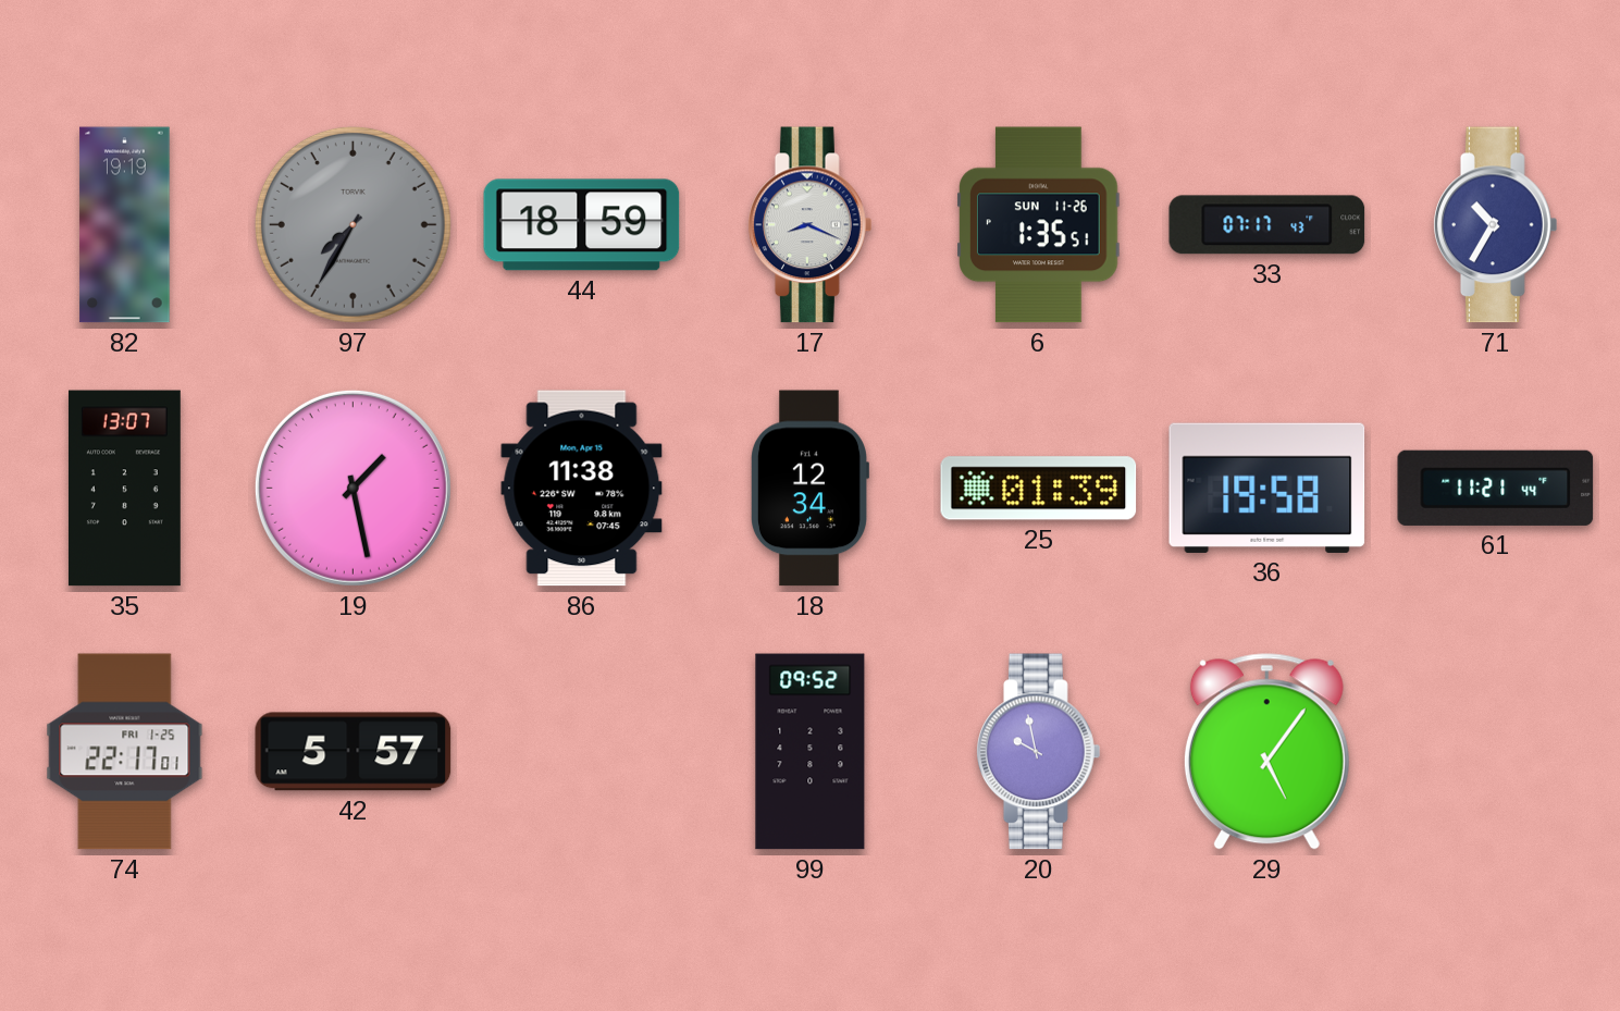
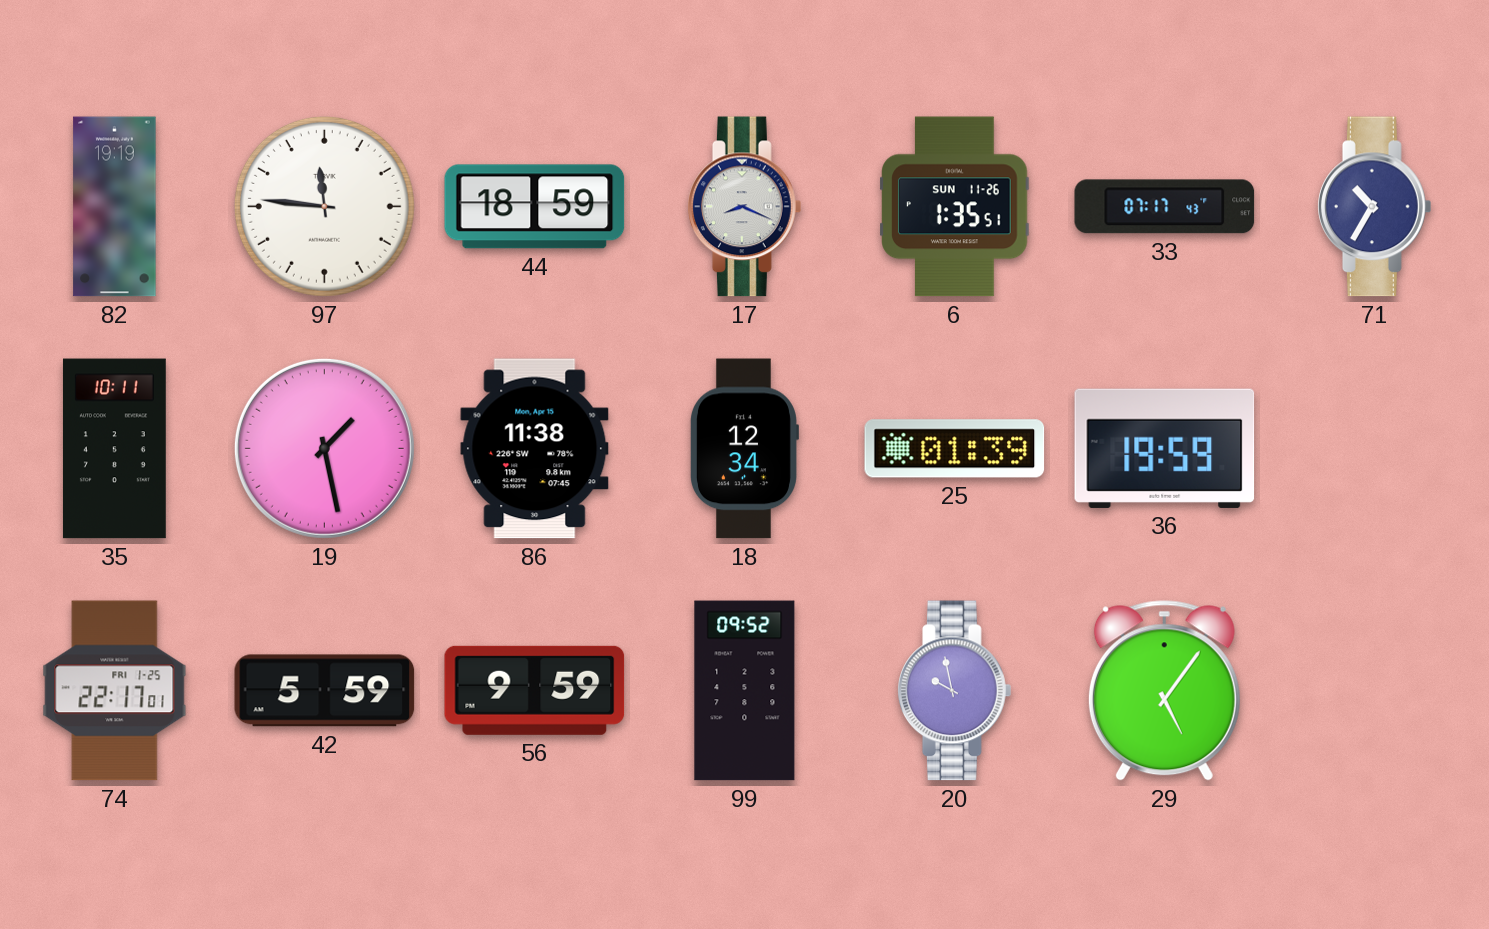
97: 7:35 -> 11:46 (324, 206)
97 dial: grey -> white (324, 206)
35: 13:07 -> 10:11 (114, 449)
36: 19:58 -> 19:59 (1165, 448)
61: 11:21 -> none (1496, 488)
42: 5:57 -> 5:59 (325, 691)
56: none -> 9:59 (535, 690)
